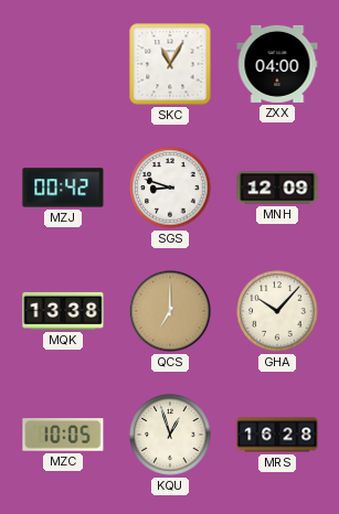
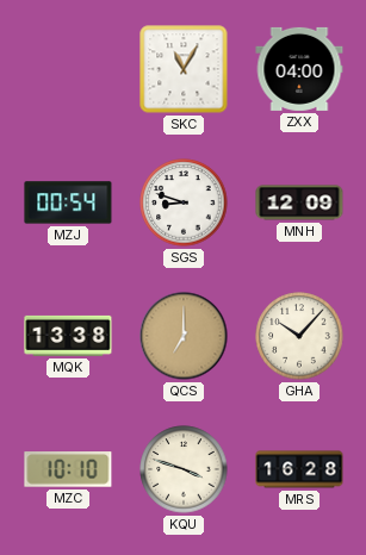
MZJ: 00:42 -> 00:54 (68, 202)
MZC: 10:05 -> 10:10 (68, 469)
KQU: 12:57 -> 3:48 (184, 469)
